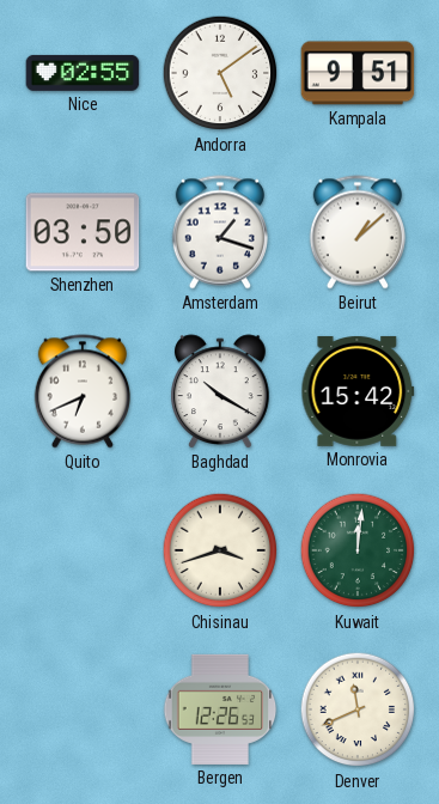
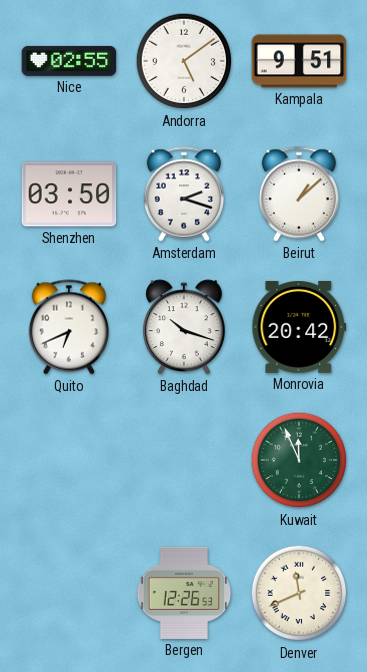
Amsterdam: 1:18 -> 2:18 (184, 194)
Baghdad: 10:20 -> 10:18 (185, 327)
Monrovia: 15:42 -> 20:42 (299, 327)
Chisinau: 3:42 -> none (220, 550)
Kuwait: 12:01 -> 11:56 (299, 460)
